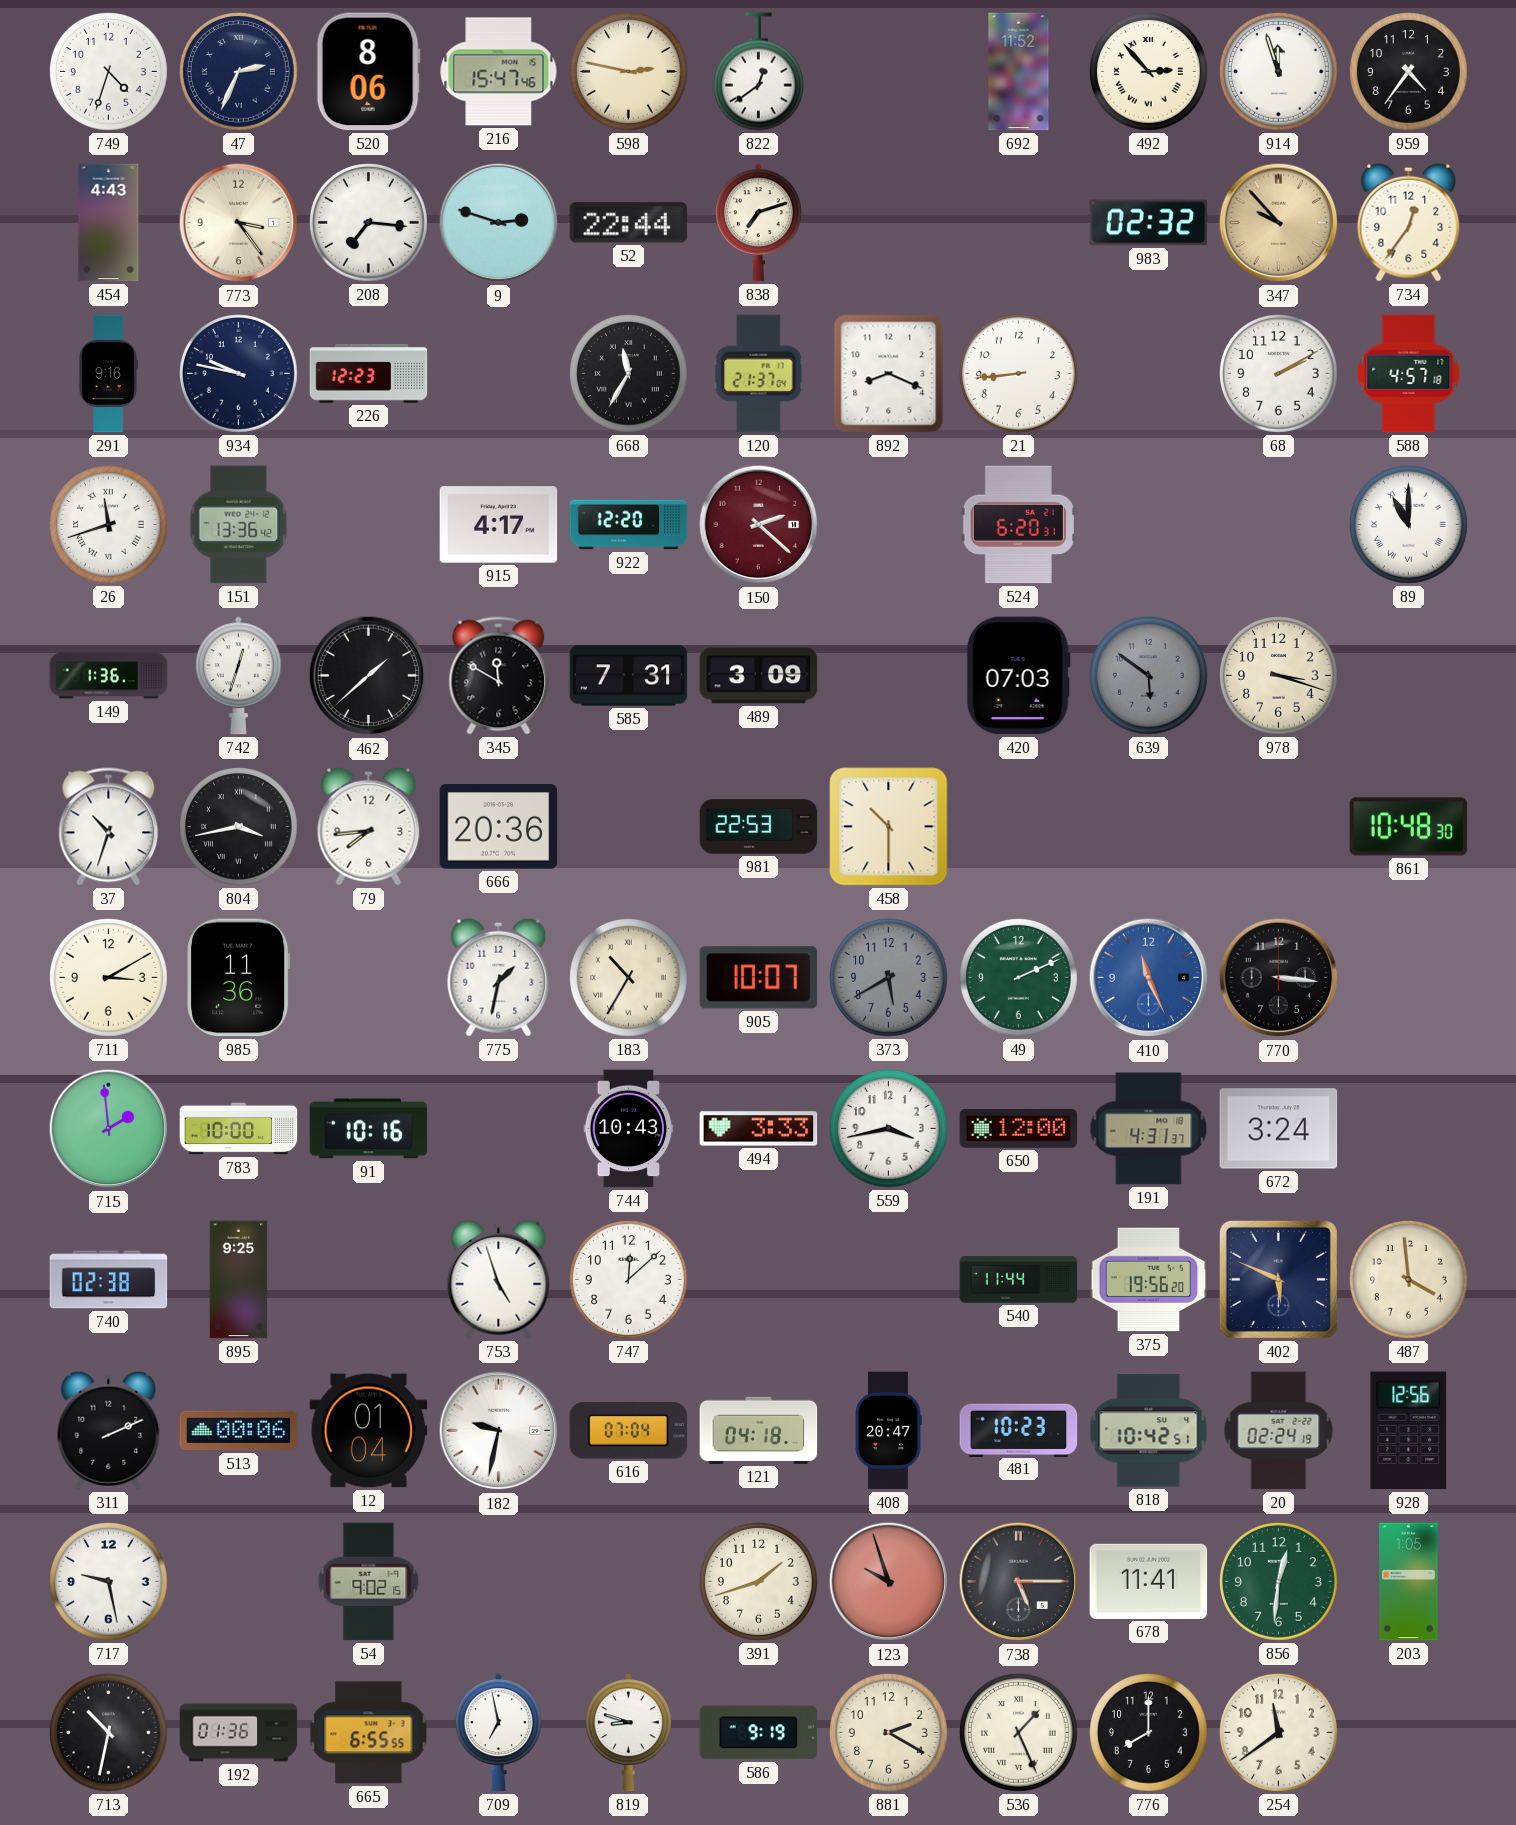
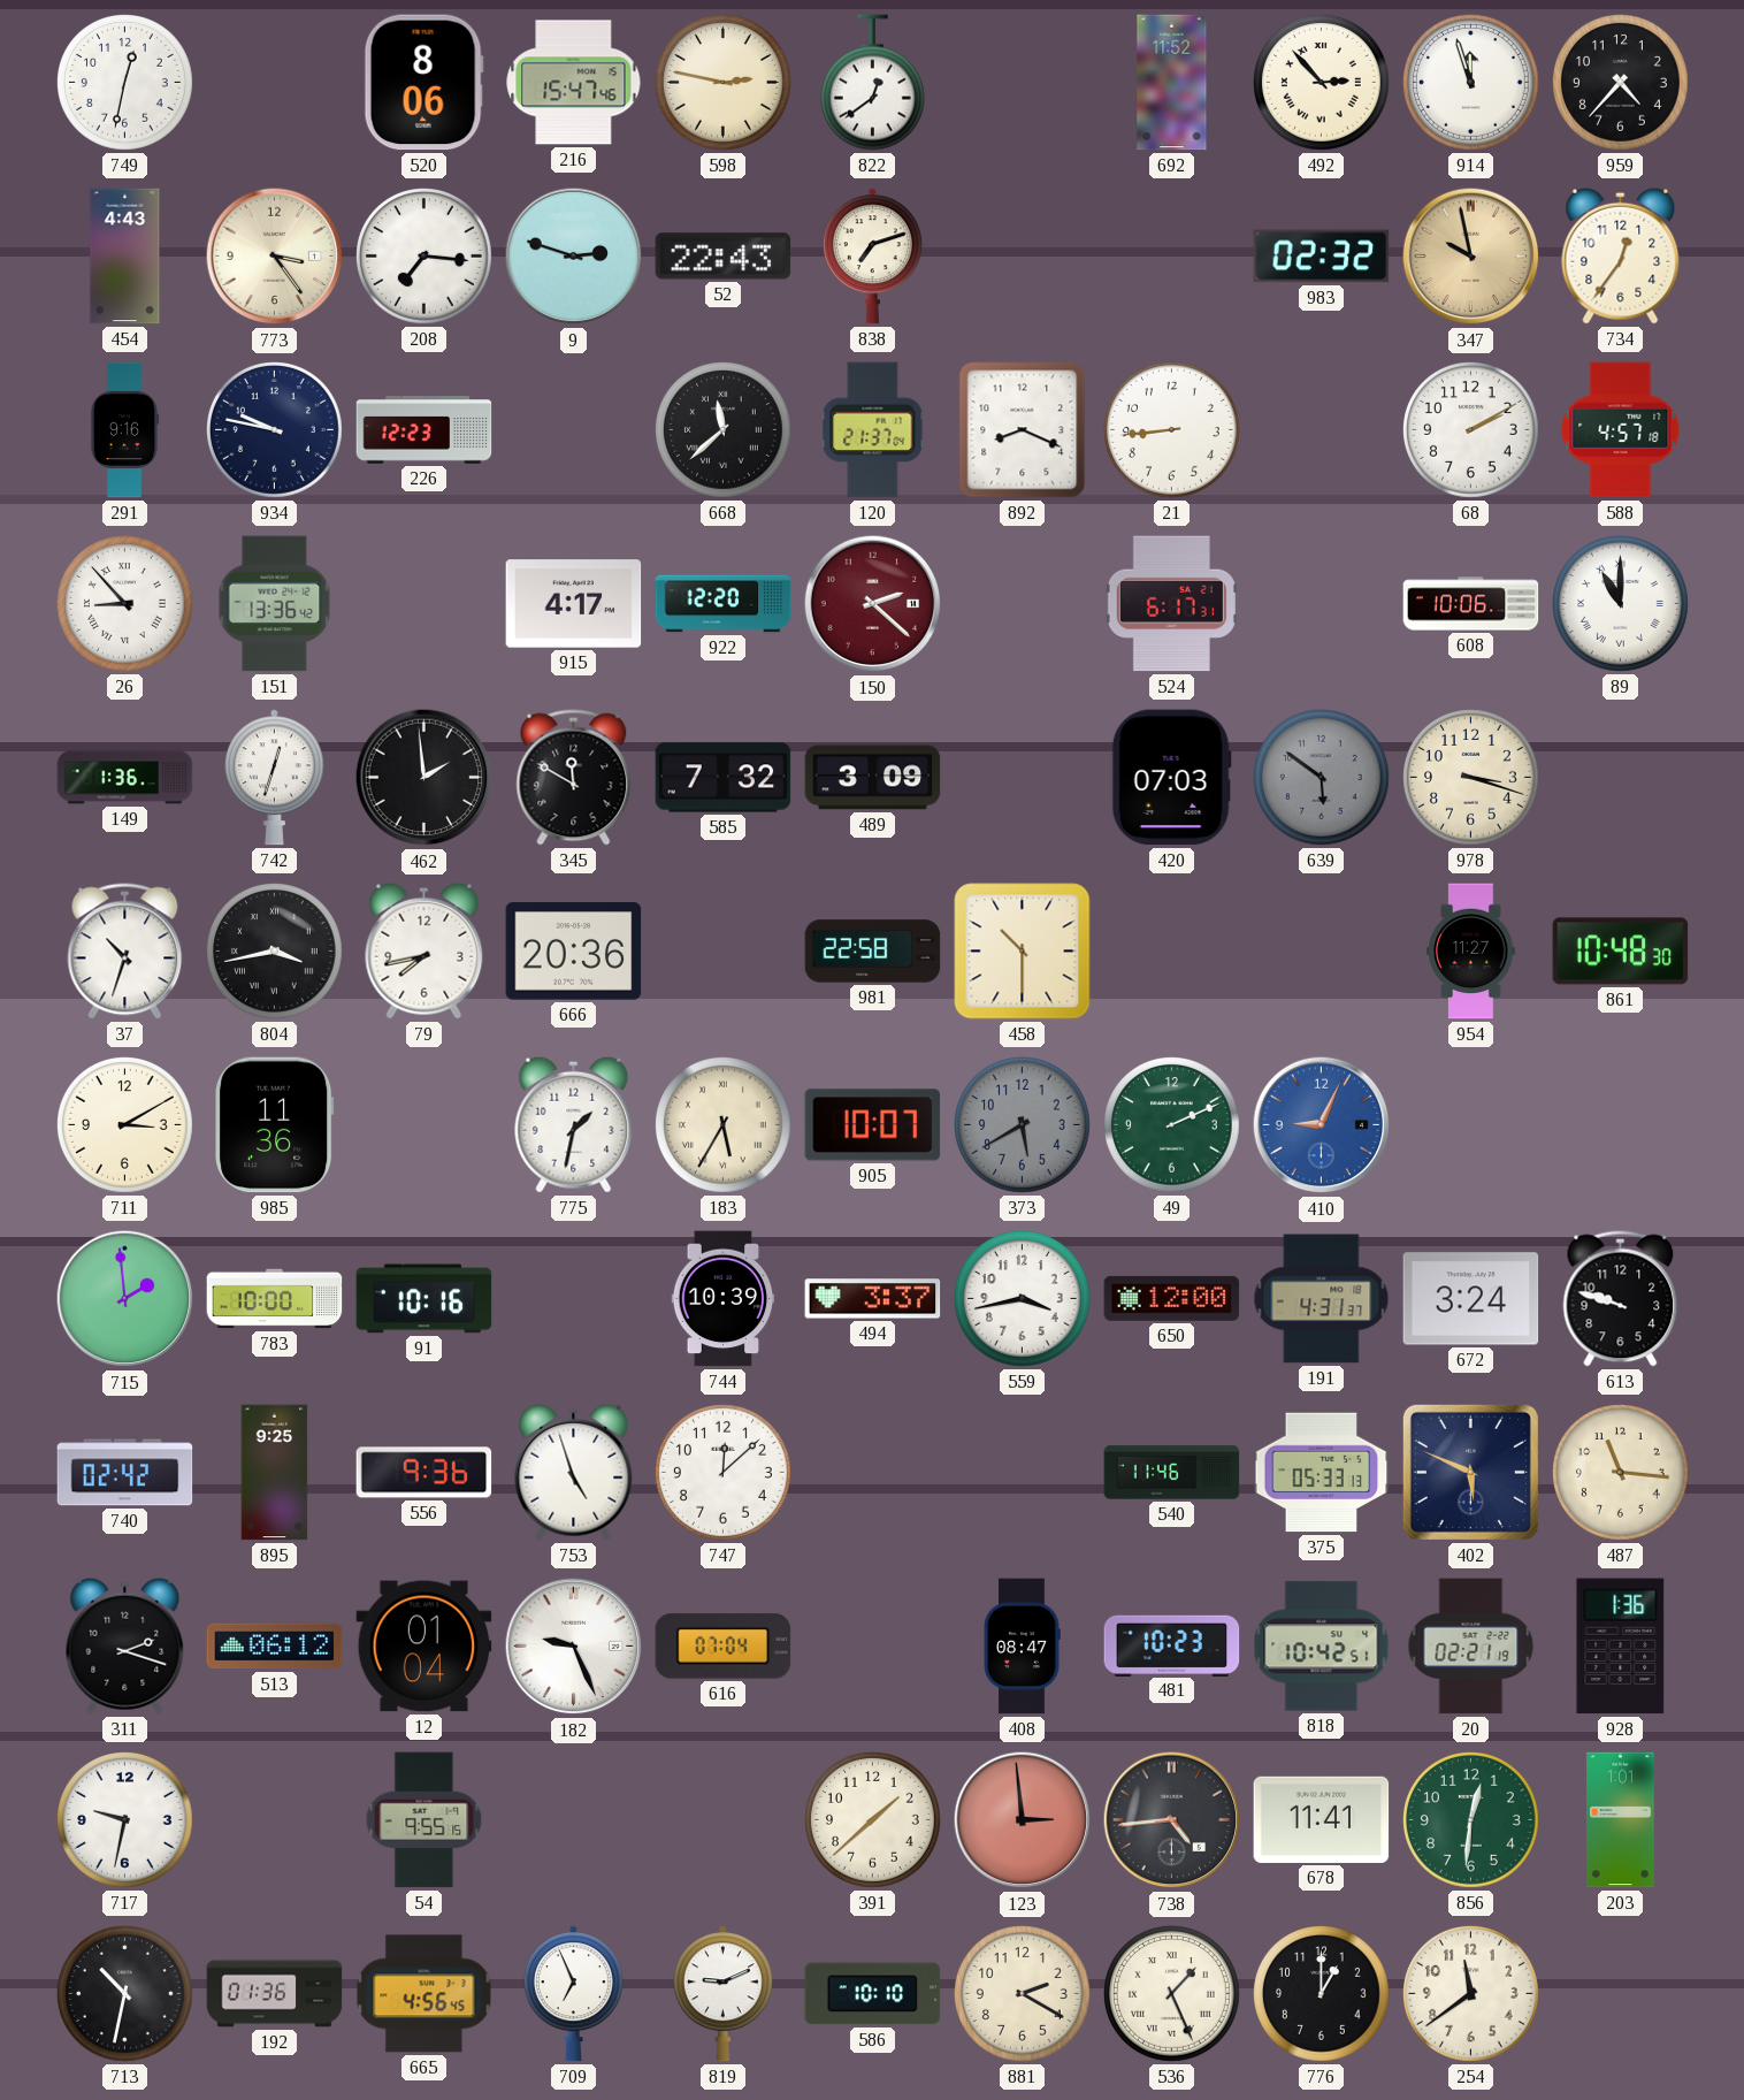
749: 4:33 -> 12:32 (125, 83)
47: 2:34 -> none (239, 72)
959: 4:36 -> 4:37 (1621, 83)
52: 22:44 -> 22:43 (724, 257)
347: 9:53 -> 9:58 (1471, 257)
668: 11:35 -> 11:38 (724, 430)
26: 11:42 -> 8:53 (125, 604)
524: 6:20 -> 6:17 (1171, 604)
608: none -> 10:06 (1471, 604)
462: 1:38 -> 1:59 (424, 778)
585: 7:31 -> 7:32 (724, 778)
79: 7:44 -> 7:43 (424, 950)
981: 22:53 -> 22:58 (873, 952)
954: none -> 11:27 (1471, 952)
183: 10:35 -> 5:35 (724, 1125)
410: 11:26 -> 9:04 (1322, 1125)
770: 3:16 -> none (1279, 978)
744: 10:43 -> 10:39 (724, 1299)
494: 3:33 -> 3:37 (873, 1299)
613: none -> 9:48 (1621, 1299)
740: 02:38 -> 02:42 (125, 1473)
556: none -> 9:36 (424, 1473)
540: 11:44 -> 11:46 (1172, 1473)
375: 19:56 -> 05:33 (1322, 1473)
487: 3:59 -> 11:16 (1621, 1473)
311: 2:11 -> 2:18 (125, 1645)
513: 00:06 -> 06:12 (275, 1647)
182: 9:32 -> 9:26 (574, 1647)
121: 04:18 -> none (759, 1430)
408: 20:47 -> 08:47 (1022, 1647)
20: 02:24 -> 02:21 (1471, 1647)
928: 12:56 -> 1:36 (1621, 1647)
717: 9:28 -> 9:32 (125, 1820)
54: 9:02 -> 9:55 (424, 1820)
391: 1:42 -> 1:38 (873, 1820)
123: 9:57 -> 2:59 (1023, 1820)
738: 5:15 -> 4:44 (1172, 1820)
203: 1:05 -> 1:01 (1621, 1820)
665: 6:55 -> 4:56 (424, 1994)
709: 6:58 -> 6:56 (573, 1994)
819: 8:48 -> 9:11 (722, 1994)
586: 9:19 -> 10:10 (873, 1994)
776: 8:00 -> 1:00 (1322, 1994)
